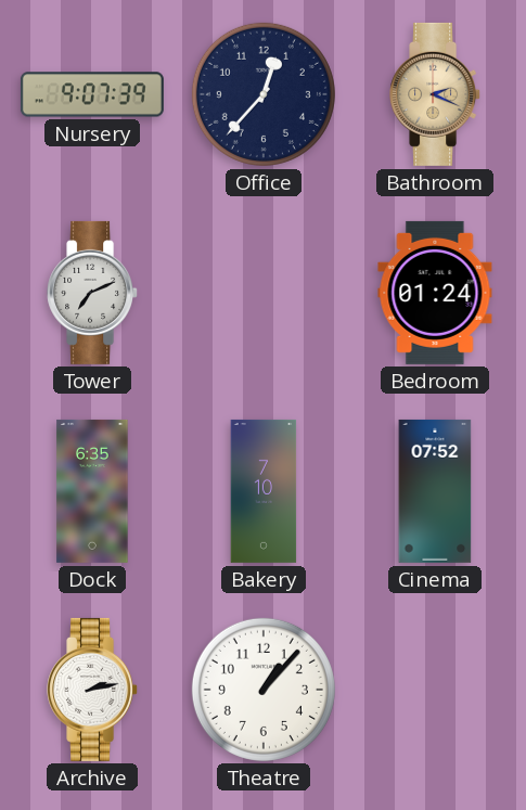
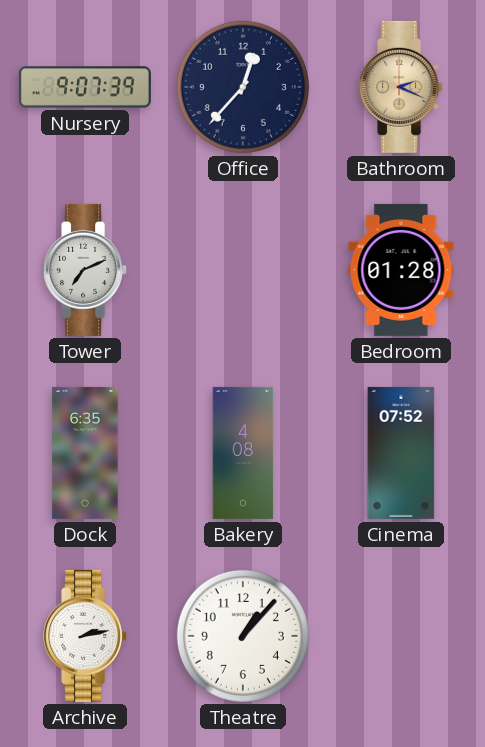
Bedroom: 01:24 -> 01:28 (401, 270)
Bakery: 7:10 -> 4:08 (243, 453)
